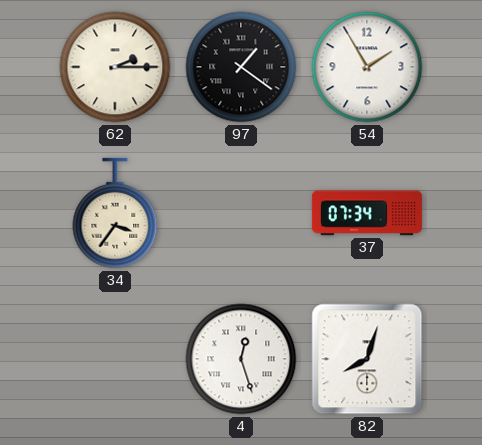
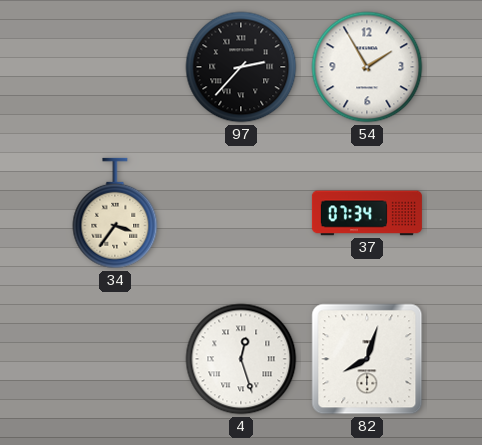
62: 2:15 -> none (115, 67)
97: 1:21 -> 2:37 (241, 67)
